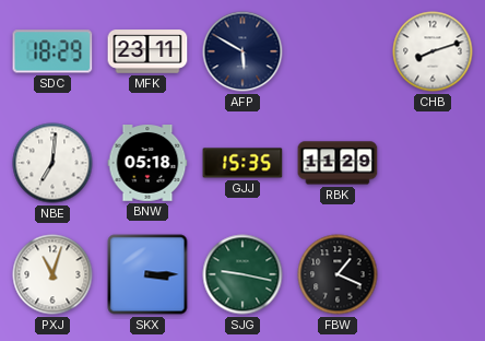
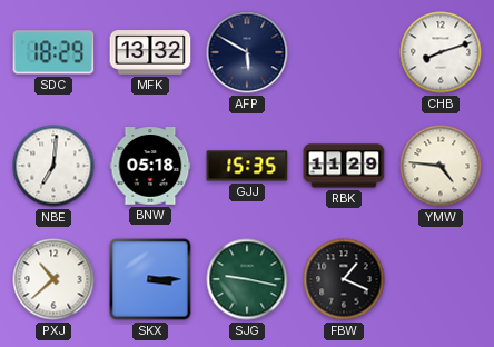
MFK: 23:11 -> 13:32 (150, 52)
YMW: none -> 4:46 (441, 166)
PXJ: 11:03 -> 10:38 (53, 279)
